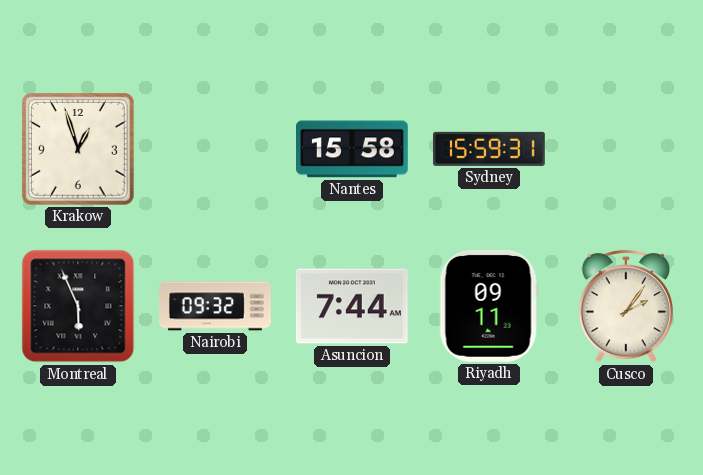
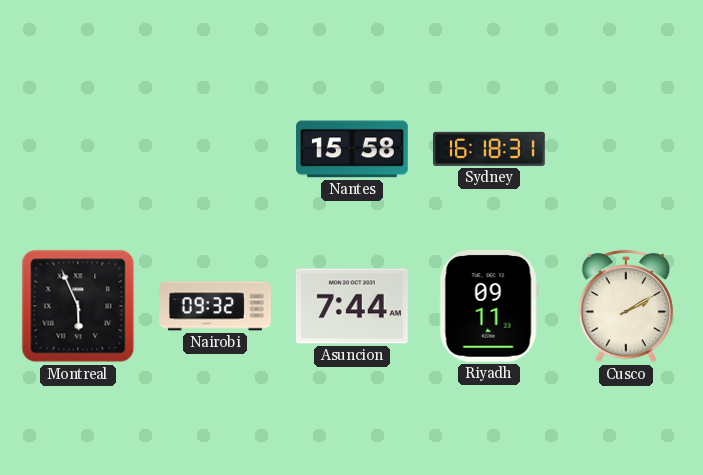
Krakow: 12:57 -> none (78, 149)
Sydney: 15:59 -> 16:18 (490, 149)
Cusco: 2:06 -> 2:10 (626, 306)
